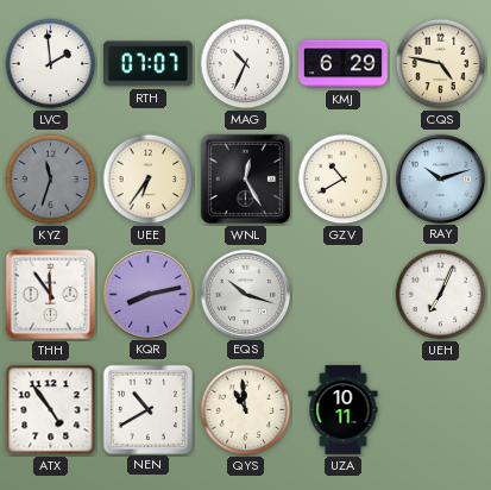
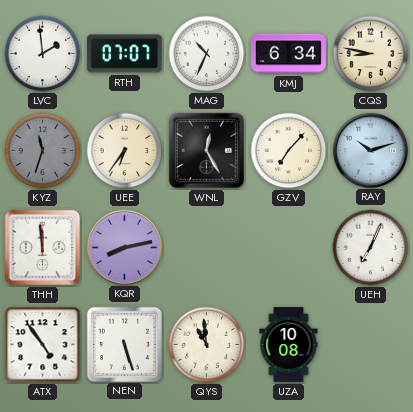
KMJ: 6:29 -> 6:34 (289, 54)
CQS: 4:47 -> 8:47 (371, 54)
GZV: 10:40 -> 7:07 (289, 151)
THH: 11:54 -> 11:59 (43, 248)
EQS: 10:18 -> none (245, 294)
NEN: 10:40 -> 5:27 (124, 344)
UZA: 10:11 -> 10:08 (289, 345)
